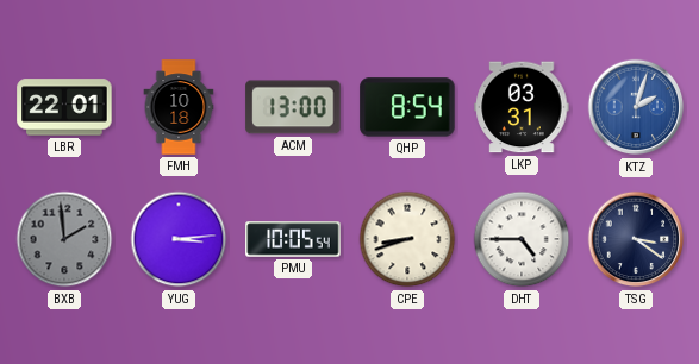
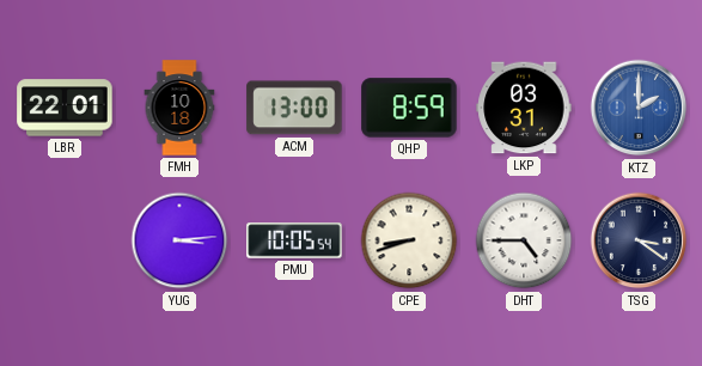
QHP: 8:54 -> 8:59 (409, 108)
KTZ: 2:03 -> 2:00 (639, 108)
BXB: 1:59 -> none (64, 239)
